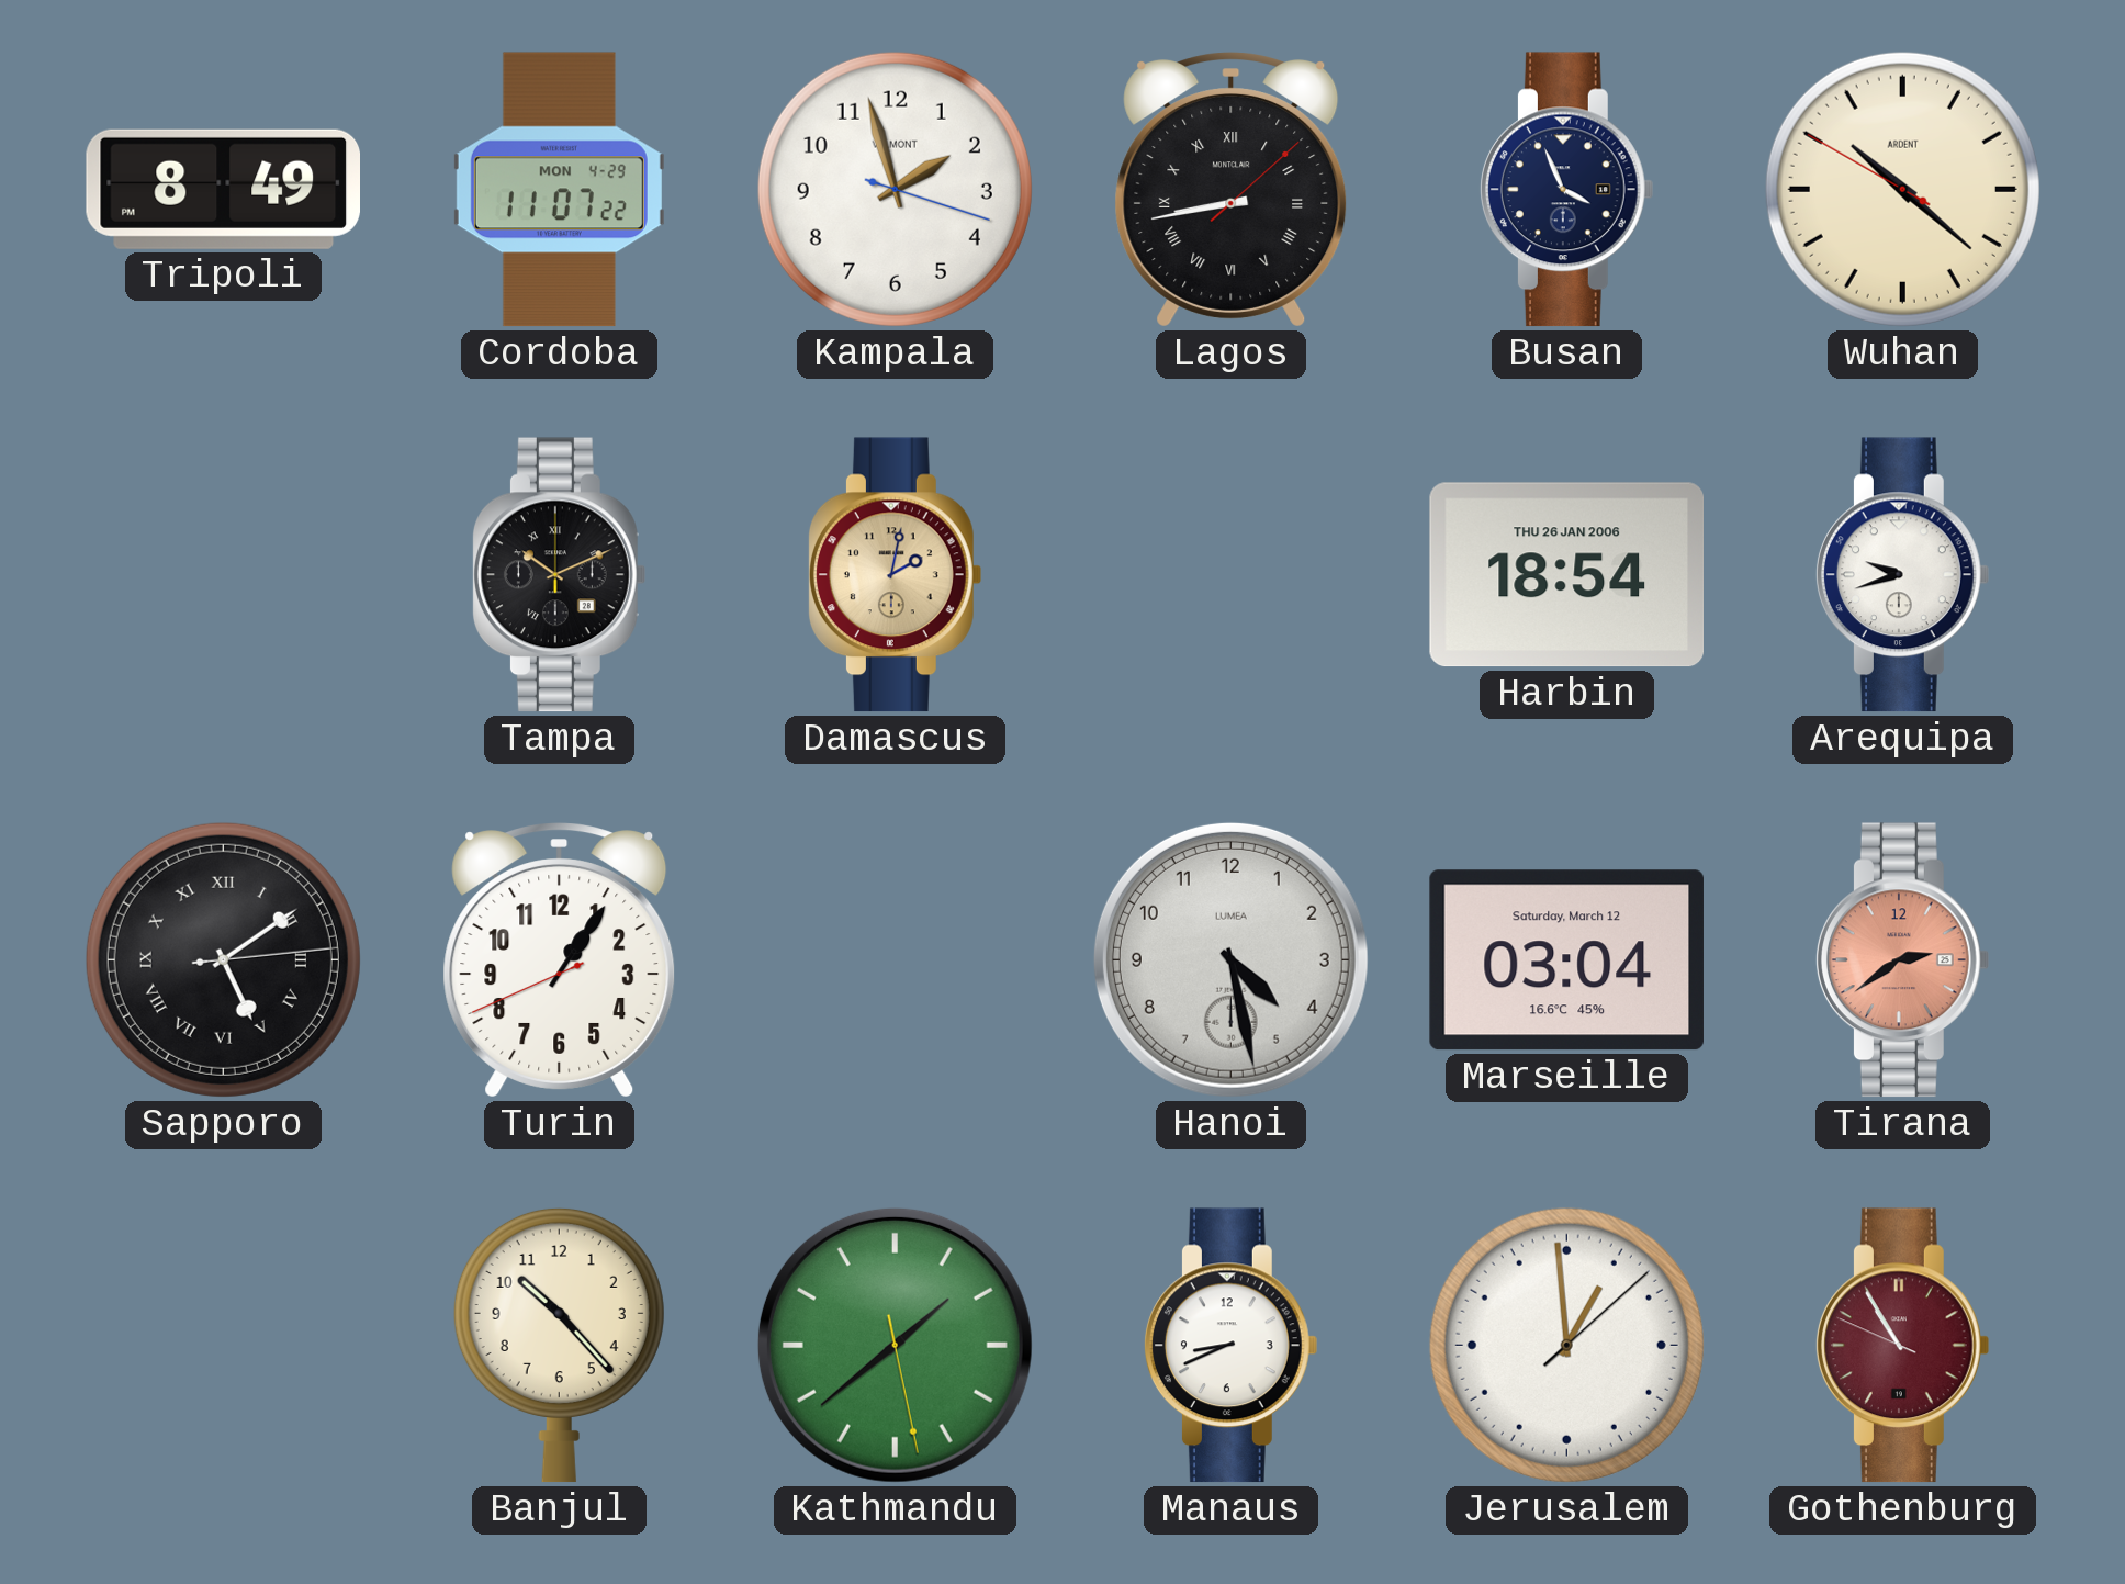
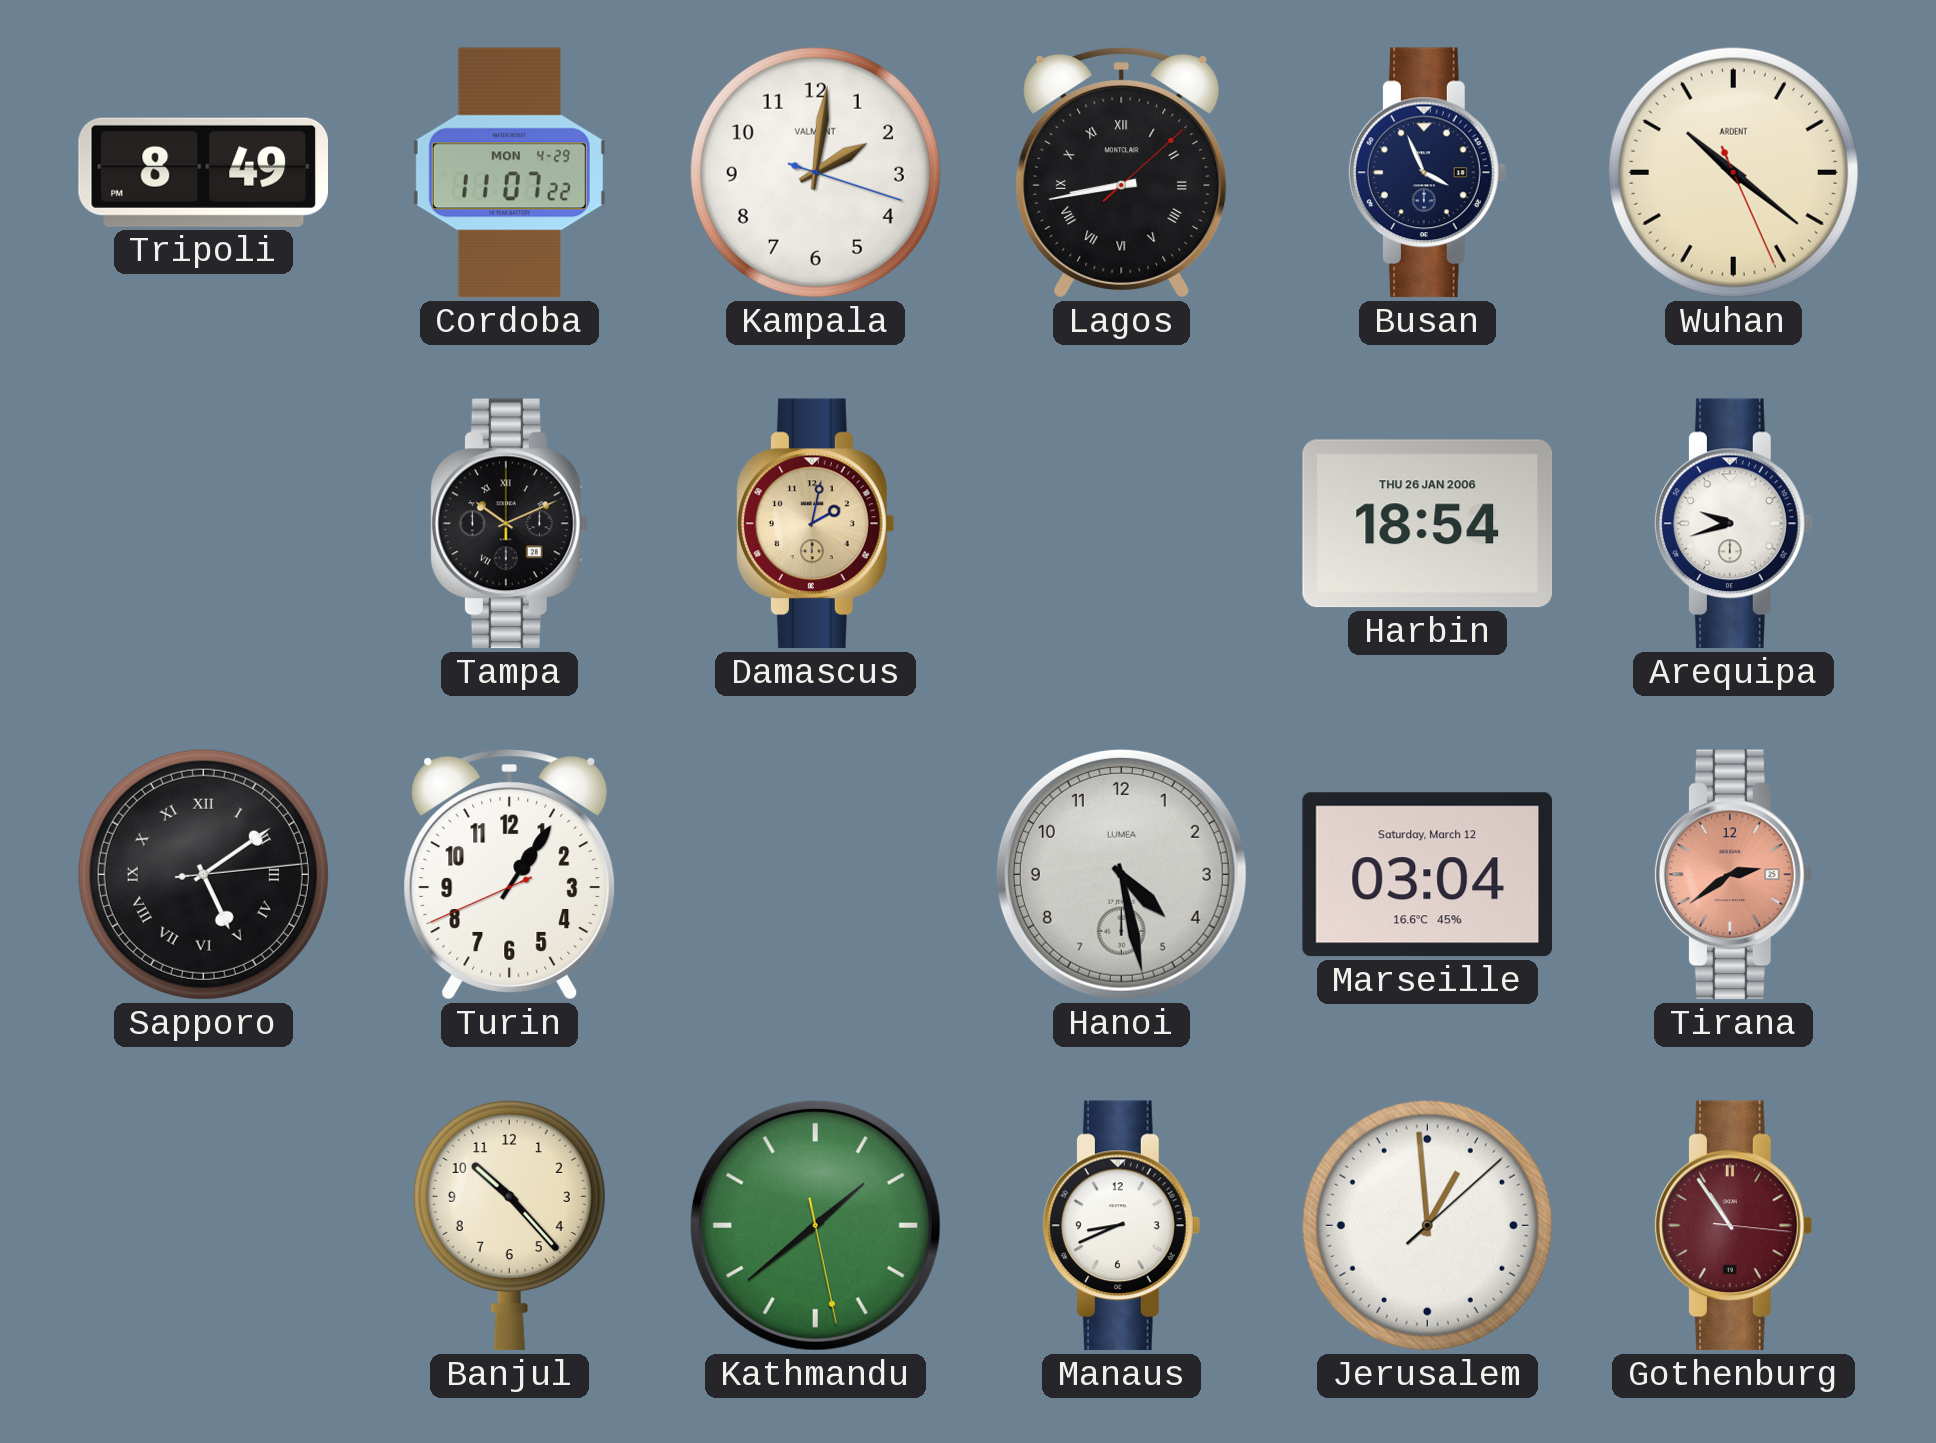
Kampala: 1:57 -> 2:01 (815, 172)
Wuhan: 10:21:50 -> 10:21:26 (1733, 172)
Gothenburg: 10:54:49 -> 10:54:16 (1733, 1226)
